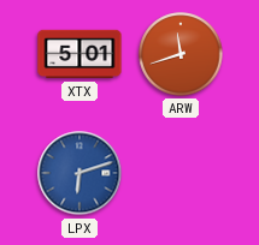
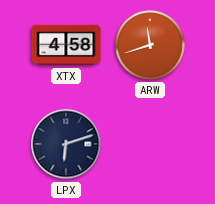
XTX: 5:01 -> 4:58 (66, 45)
LPX dial: blue -> navy (66, 144)
